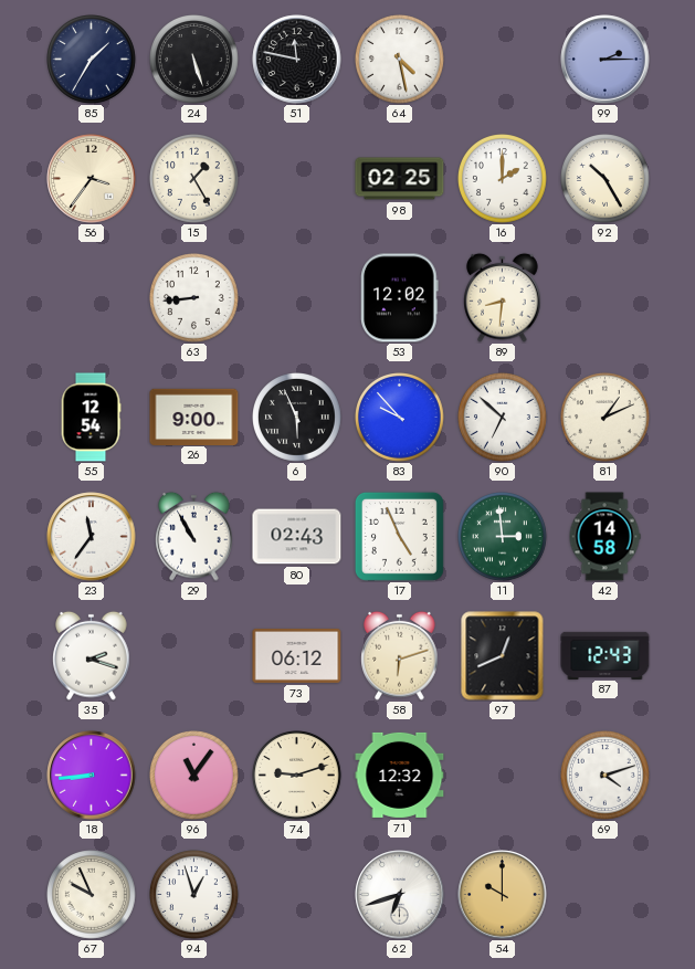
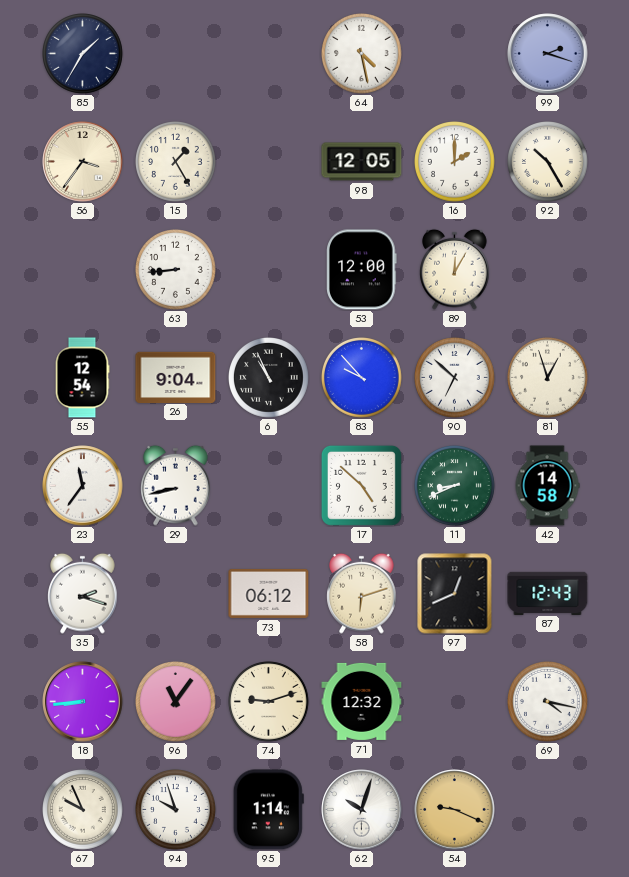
24: 5:27 -> none (194, 60)
51: 11:47 -> none (297, 60)
99: 2:15 -> 2:18 (548, 54)
98: 02:25 -> 12:05 (362, 162)
53: 12:02 -> 12:00 (362, 270)
89: 8:31 -> 12:05 (455, 269)
26: 9:00 -> 9:04 (176, 377)
6: 5:56 -> 10:56 (269, 378)
81: 1:11 -> 12:57 (548, 378)
29: 10:55 -> 8:43 (176, 485)
80: 02:43 -> none (297, 537)
17: 4:56 -> 4:52 (361, 485)
11: 2:59 -> 8:41 (455, 486)
69: 4:12 -> 4:17 (548, 702)
94: 12:57 -> 9:57 (176, 810)
95: none -> 1:14 (268, 810)
62: 6:42 -> 10:03 (362, 810)
54: 10:00 -> 9:19 (455, 810)
